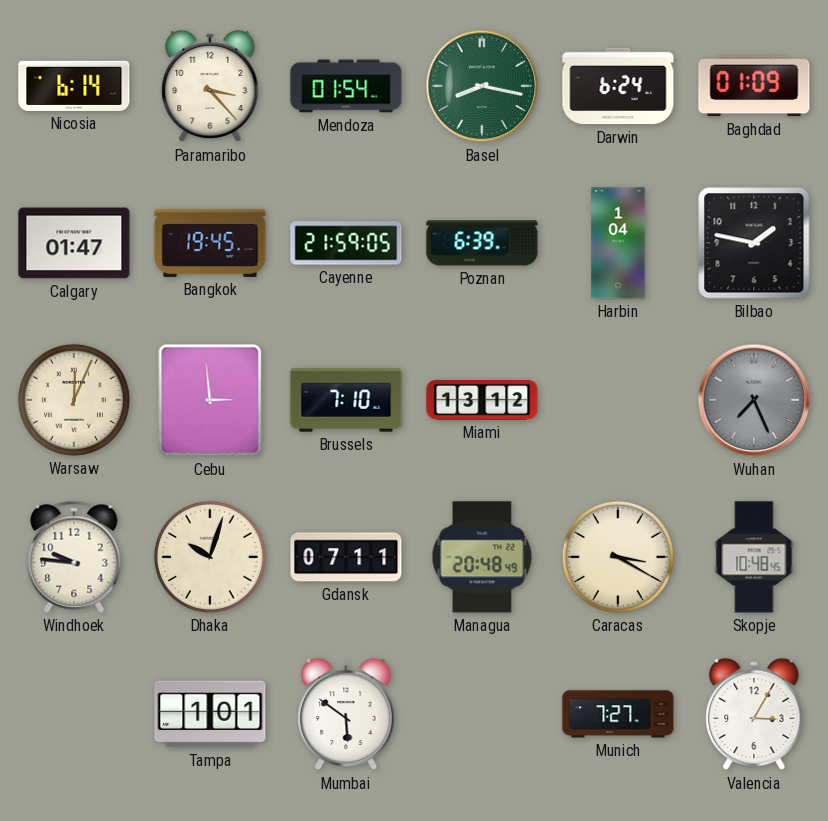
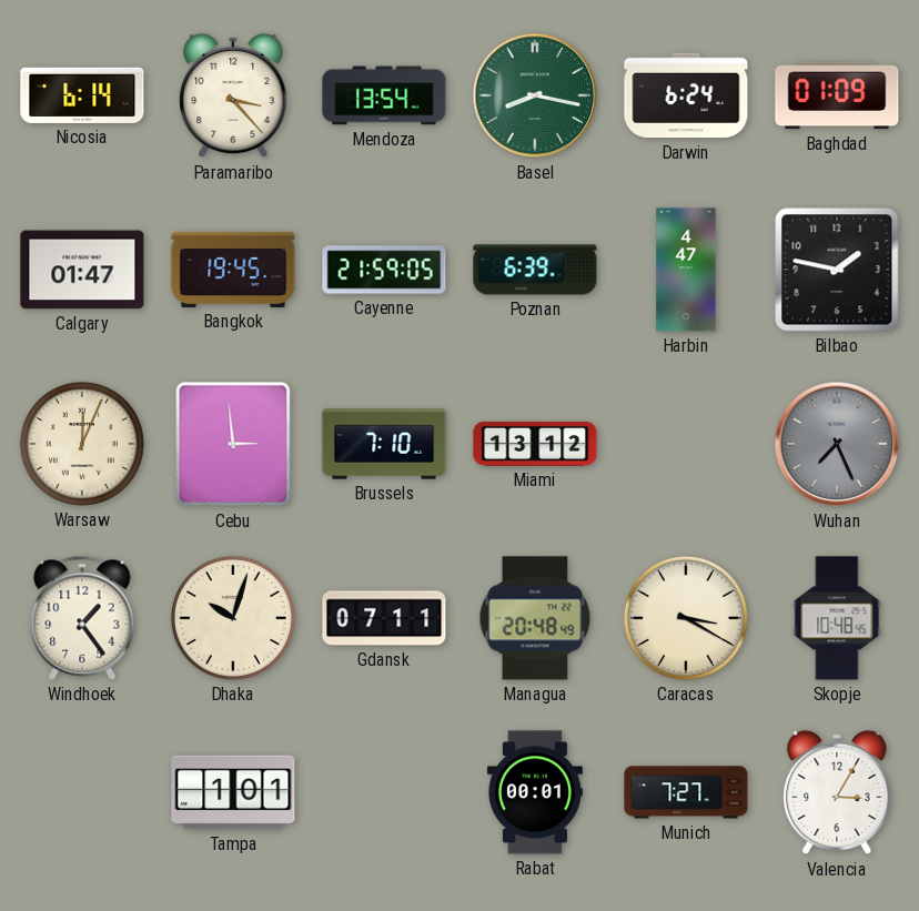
Mendoza: 01:54 -> 13:54 (384, 95)
Harbin: 1:04 -> 4:47 (686, 270)
Windhoek: 9:46 -> 1:24 (82, 618)
Mumbai: 5:51 -> none (346, 714)
Rabat: none -> 00:01 (535, 792)
